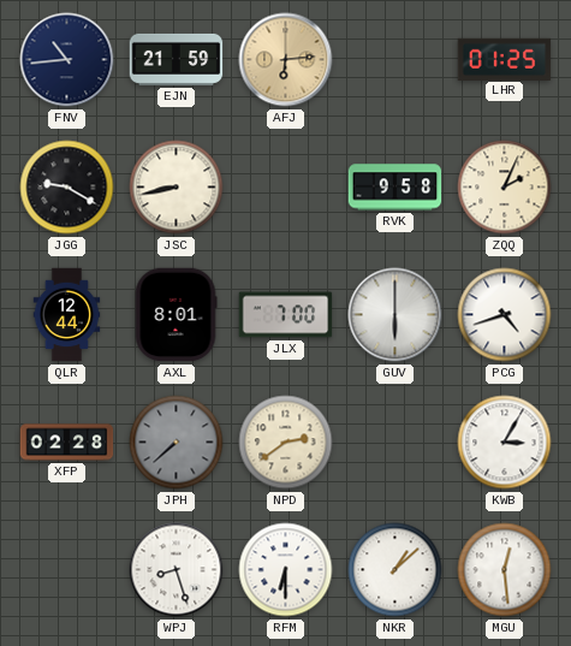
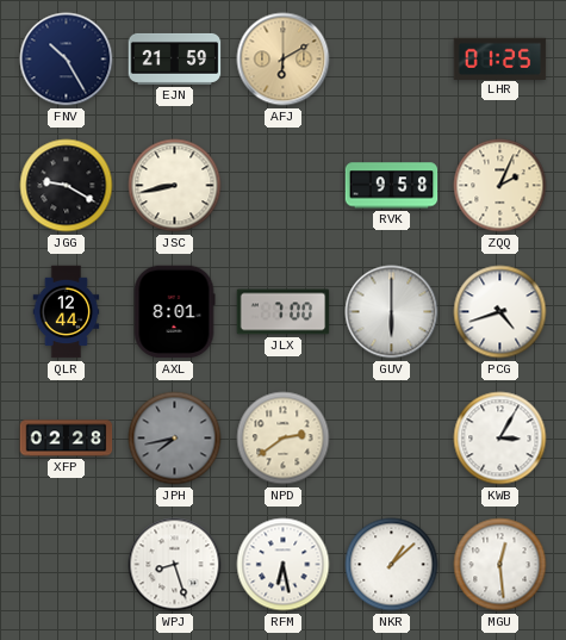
FNV: 10:44 -> 10:25 (67, 60)
AFJ: 6:14 -> 6:10 (284, 60)
JPH: 7:38 -> 7:43 (175, 439)
RFM: 6:30 -> 6:28 (284, 565)
